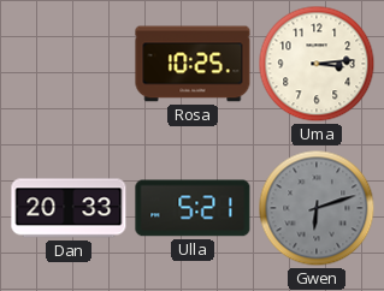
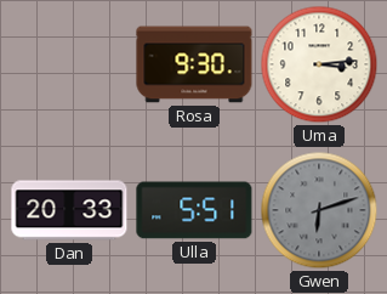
Rosa: 10:25 -> 9:30 (194, 64)
Ulla: 5:21 -> 5:51 (194, 210)
